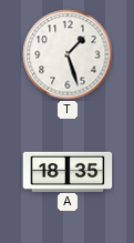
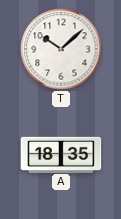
T: 1:27 -> 10:08 (61, 49)
